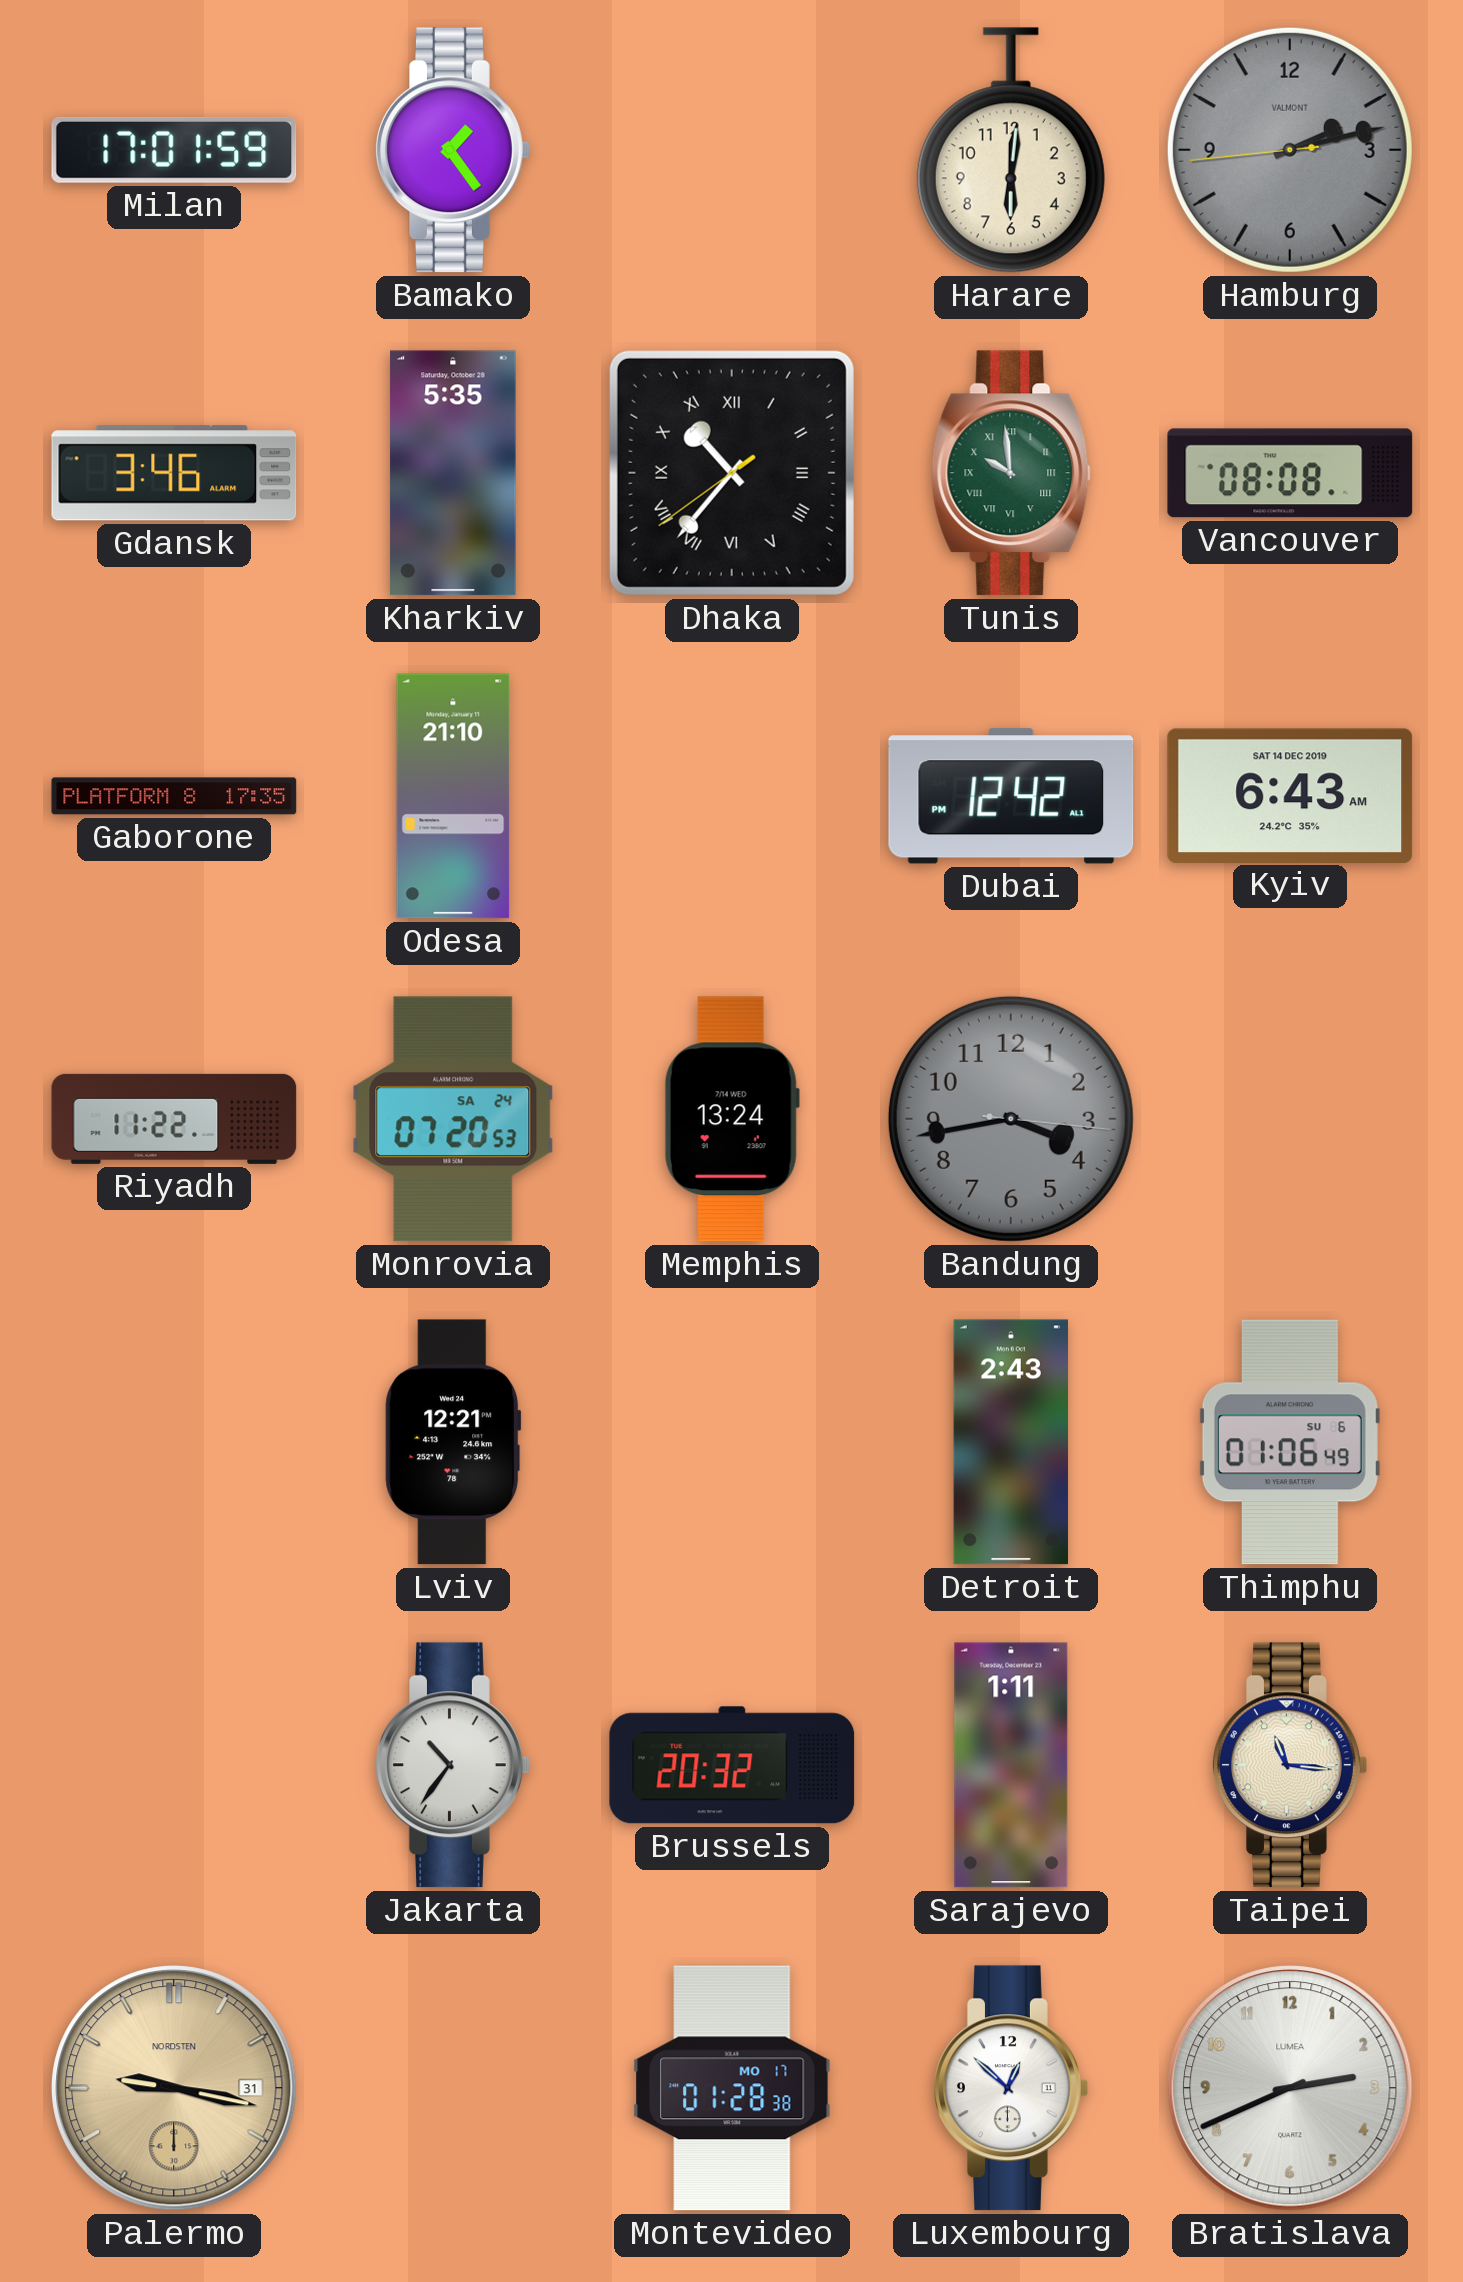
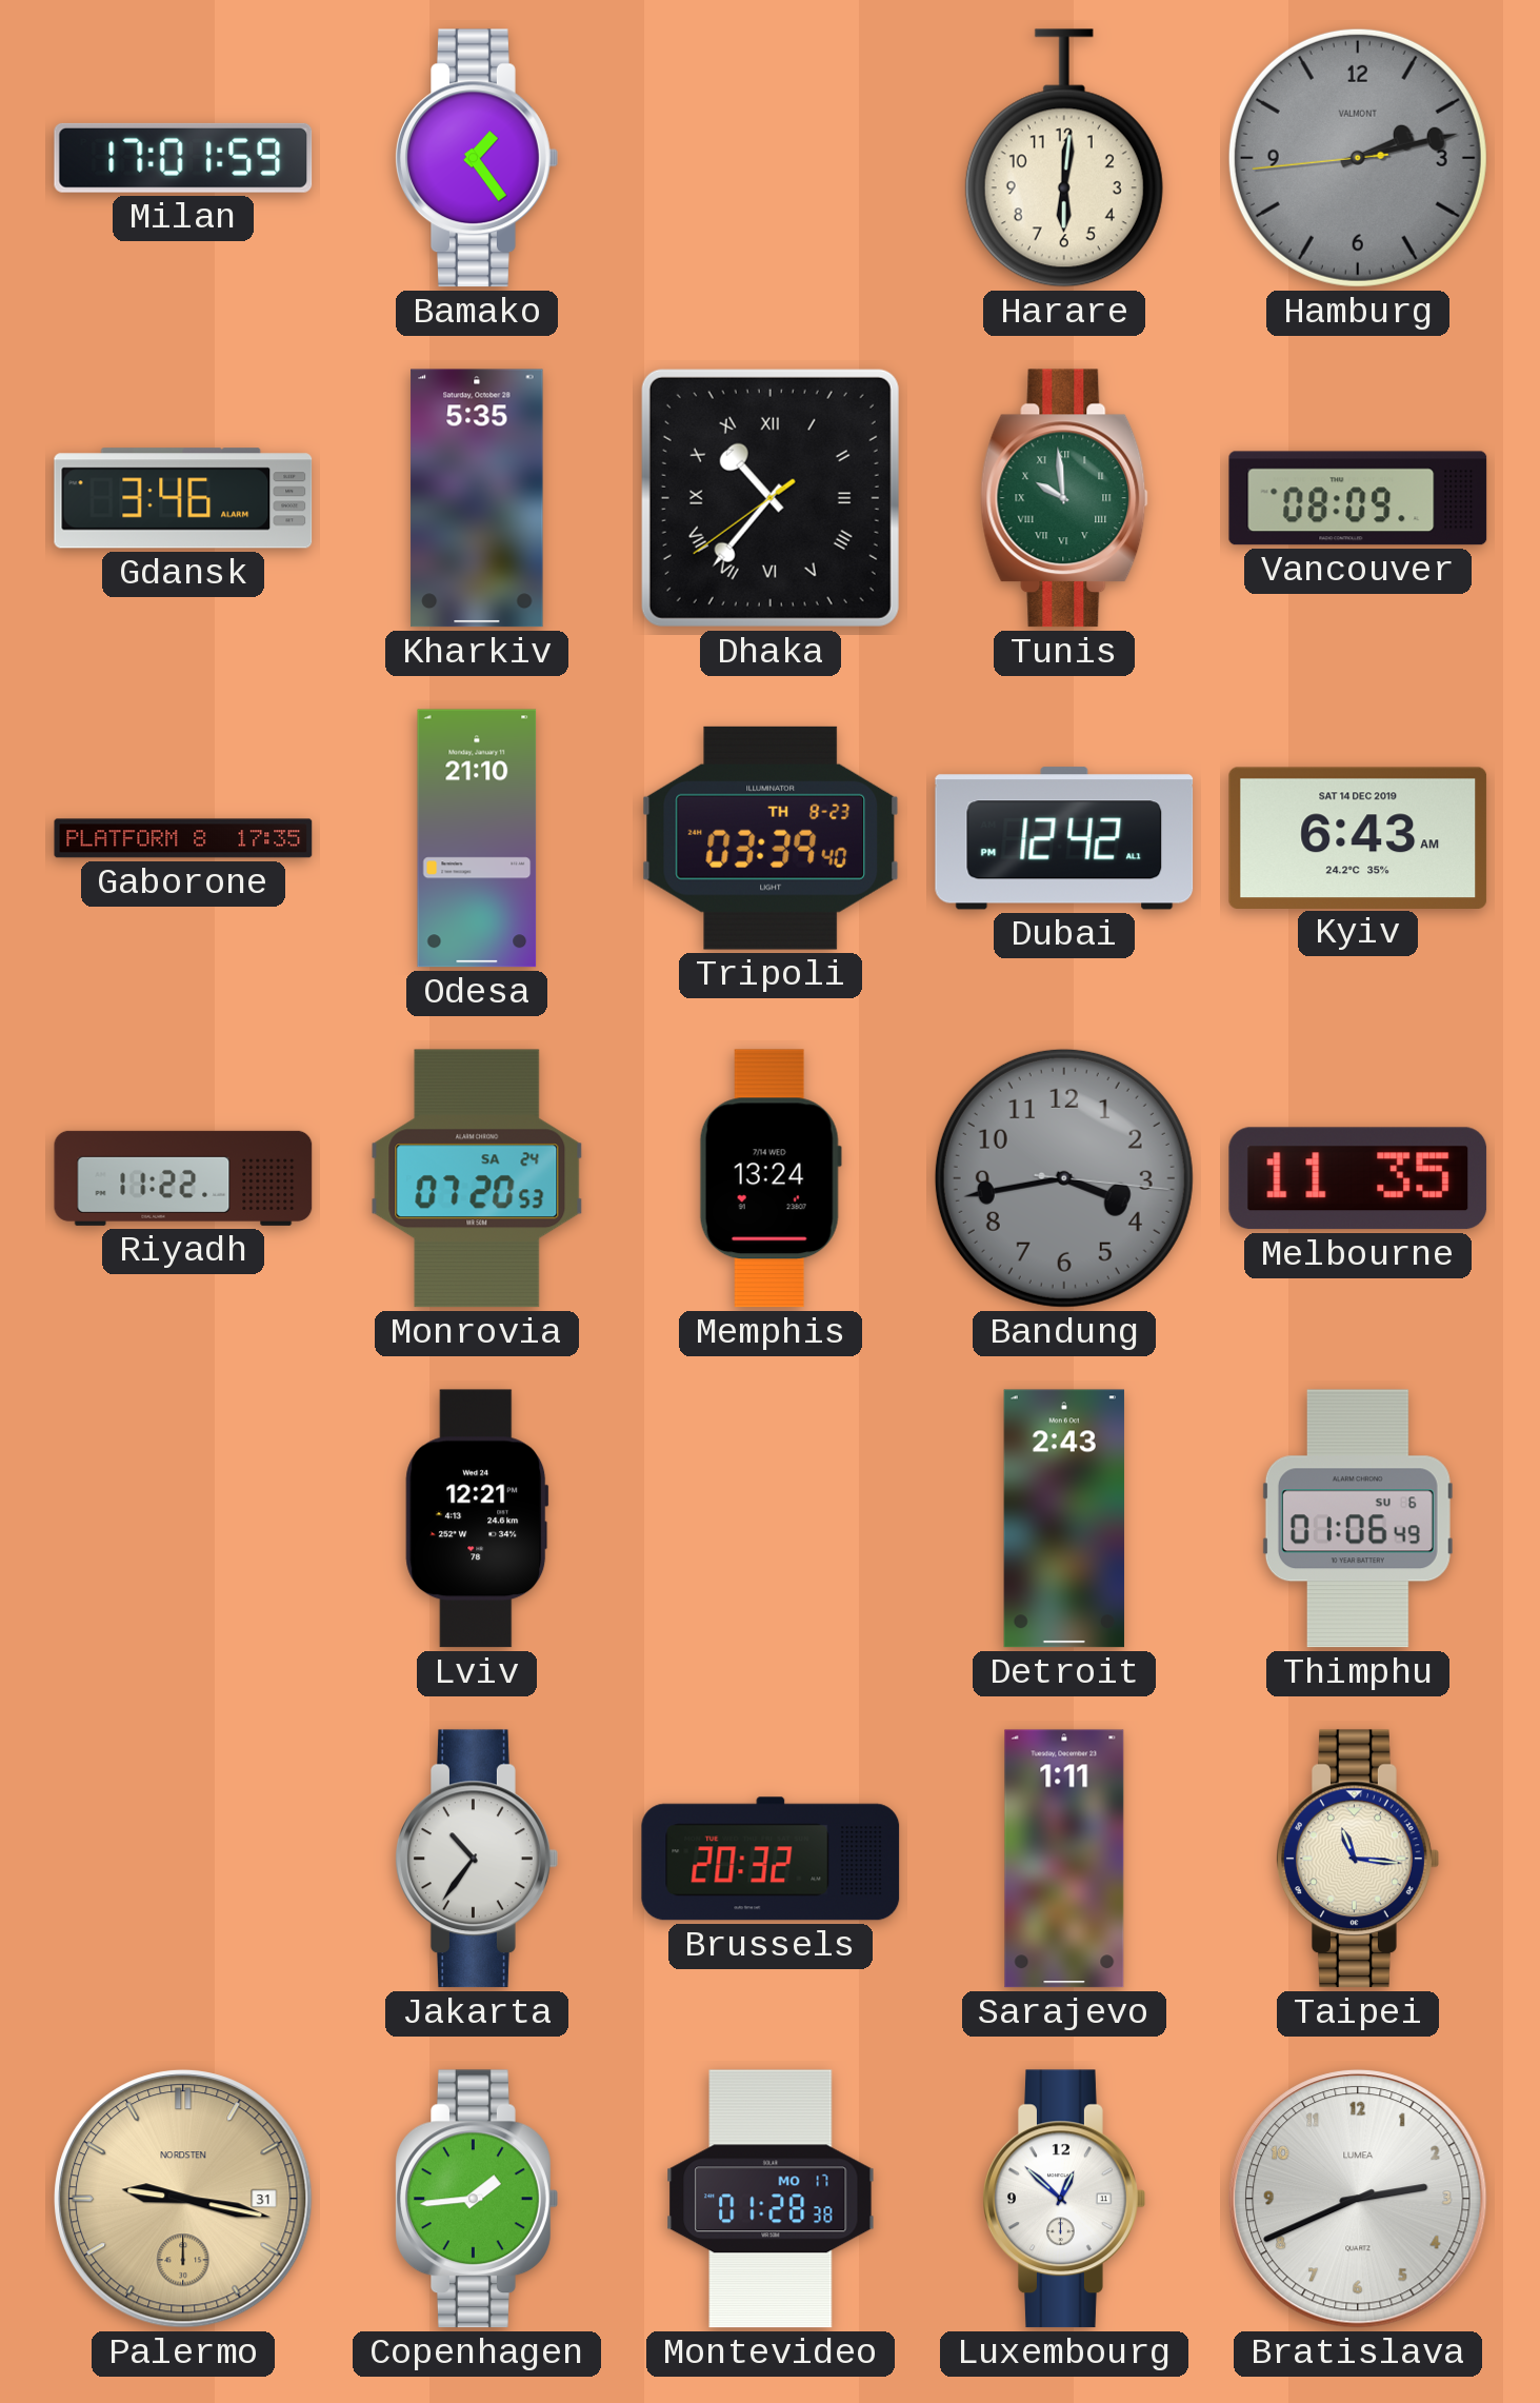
Vancouver: 08:08 -> 08:09 (1358, 498)
Tripoli: none -> 03:39 (771, 838)
Melbourne: none -> 11:35 (1358, 1178)
Copenhagen: none -> 1:44 (477, 2199)
